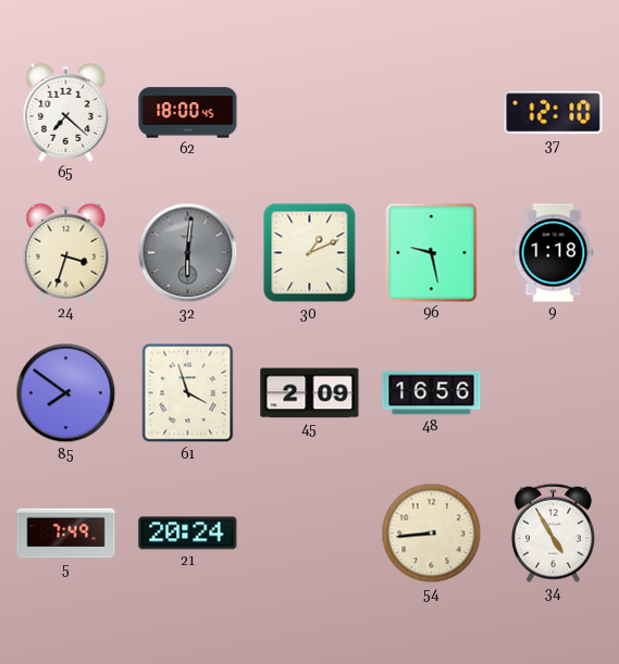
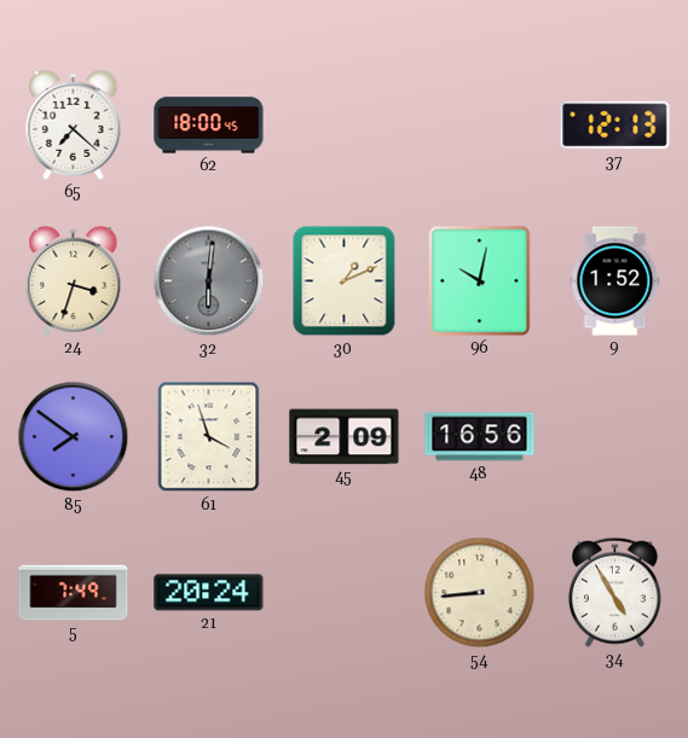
37: 12:10 -> 12:13 (615, 126)
96: 9:28 -> 10:02 (480, 281)
9: 1:18 -> 1:52 (615, 281)
